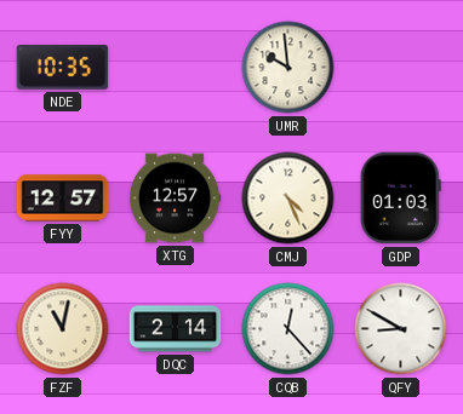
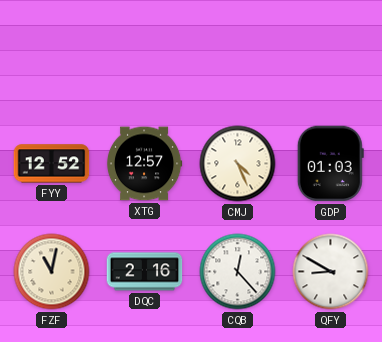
NDE: 10:35 -> none (63, 68)
UMR: 9:59 -> none (288, 68)
FYY: 12:57 -> 12:52 (52, 164)
DQC: 2:14 -> 2:16 (145, 272)
